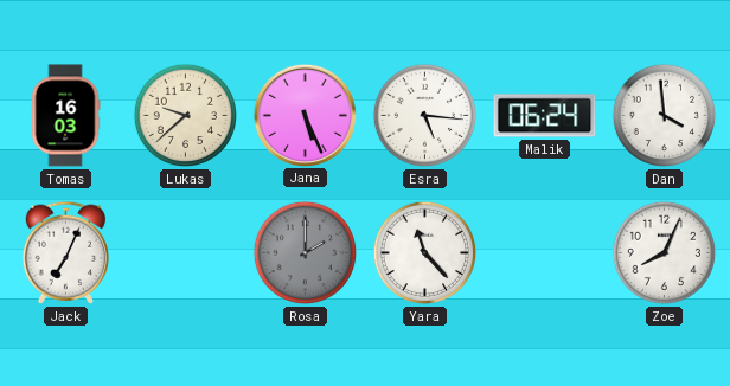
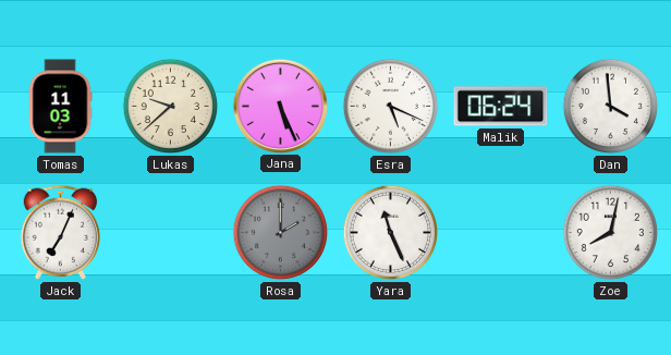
Tomas: 16:03 -> 11:03 (60, 107)
Esra: 5:16 -> 5:19 (391, 107)
Yara: 11:23 -> 11:26 (391, 233)
Zoe: 8:04 -> 8:02 (611, 233)
